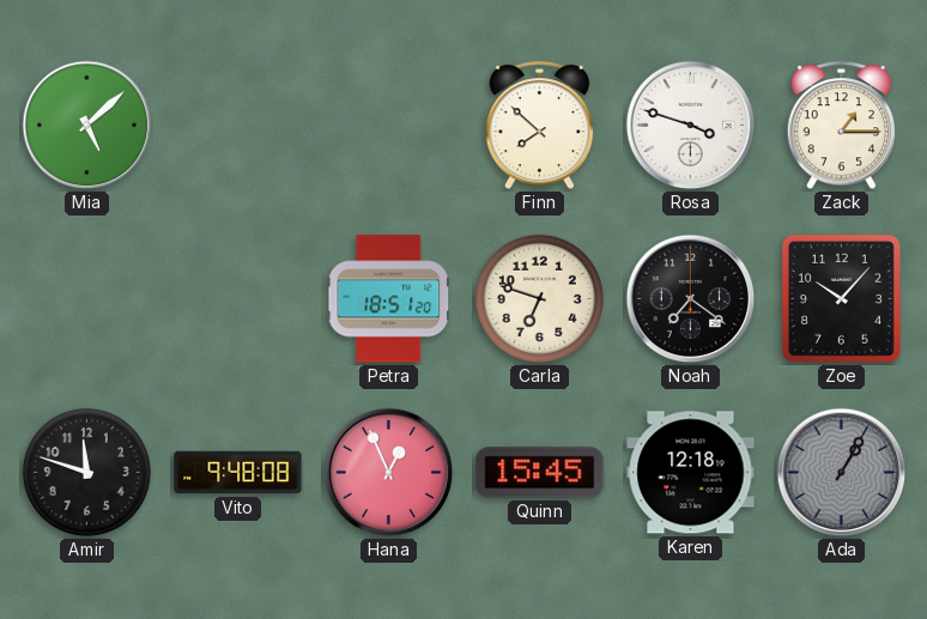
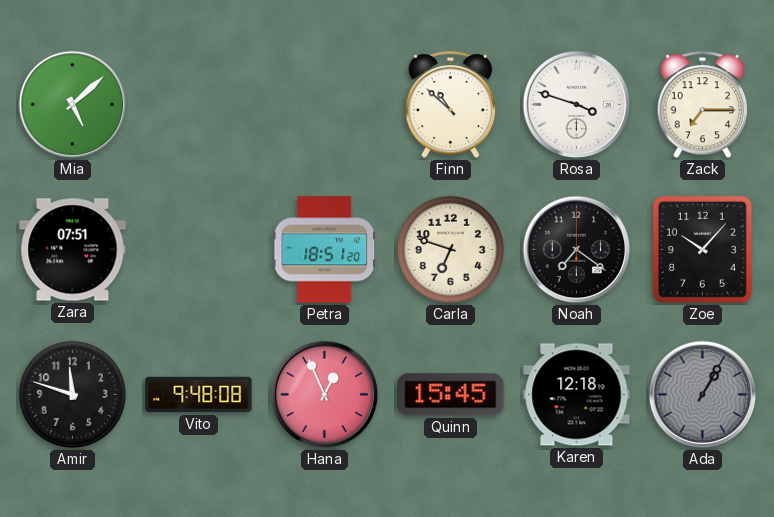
Finn: 7:52 -> 10:52 (451, 105)
Zack: 1:15 -> 7:15 (703, 105)
Zara: none -> 07:51 (73, 250)
